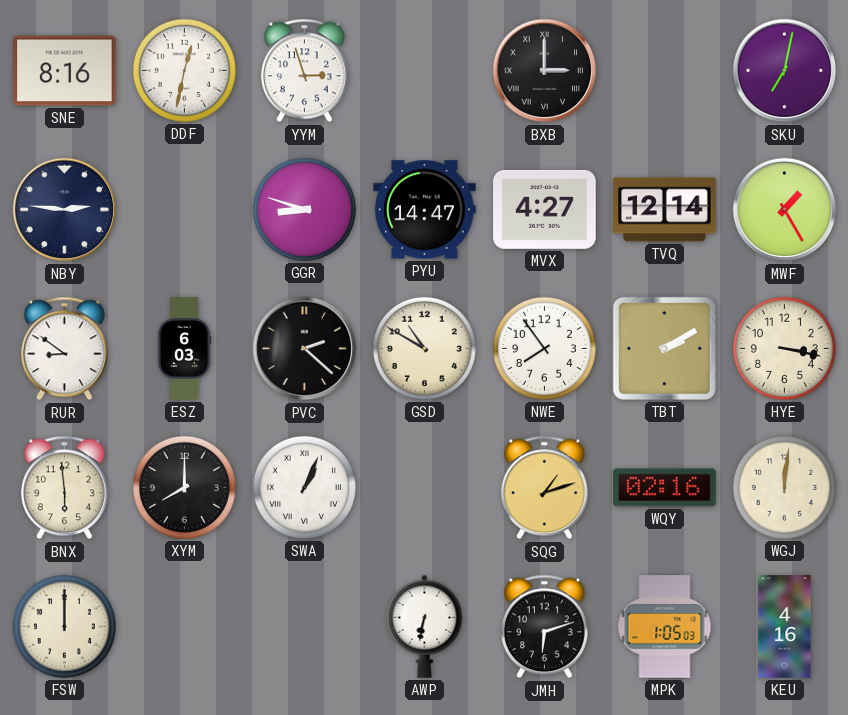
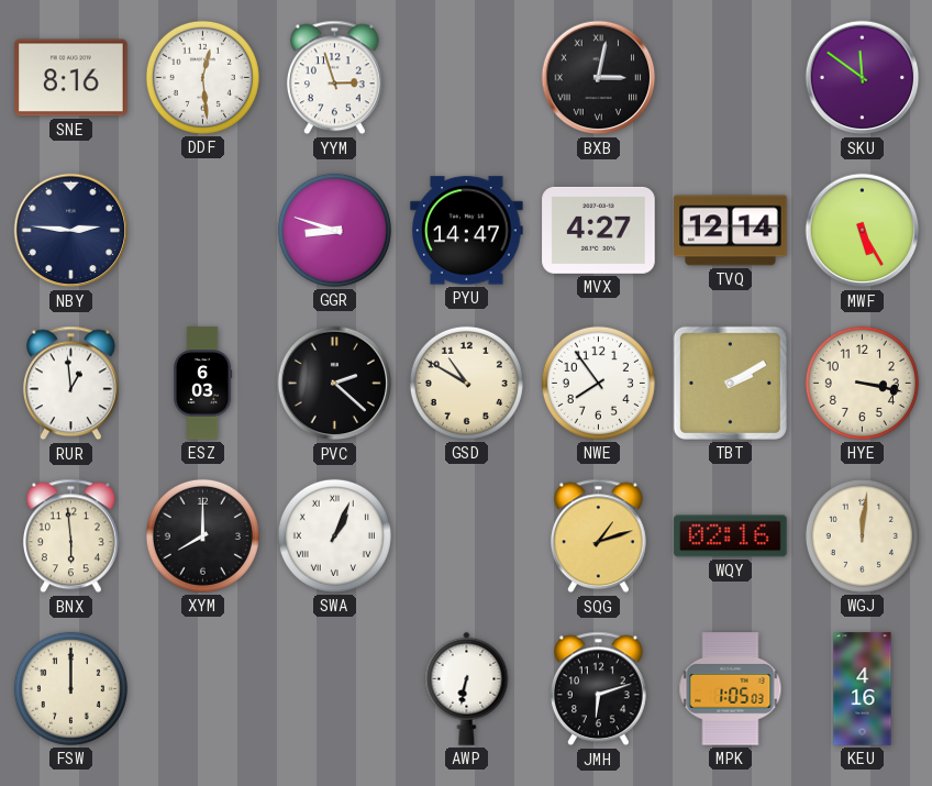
DDF: 12:32 -> 12:29 (202, 77)
BXB: 3:00 -> 3:02 (599, 78)
SKU: 7:02 -> 11:51 (863, 78)
MWF: 1:25 -> 5:25 (863, 231)
RUR: 8:51 -> 12:59 (70, 384)
